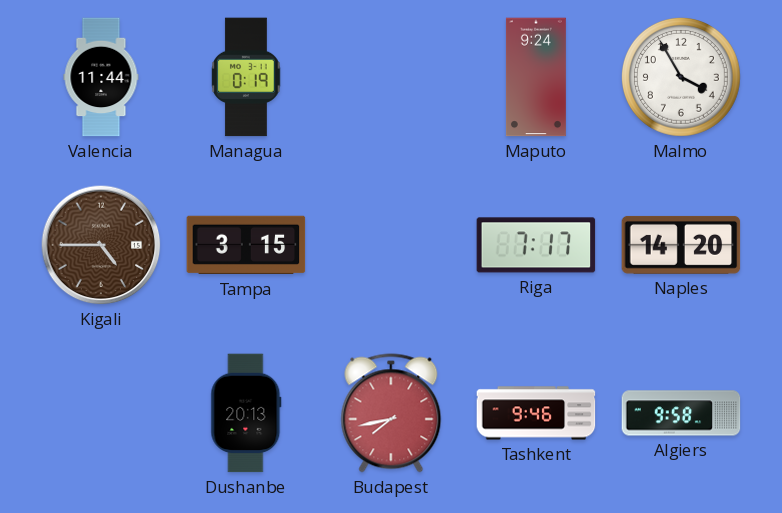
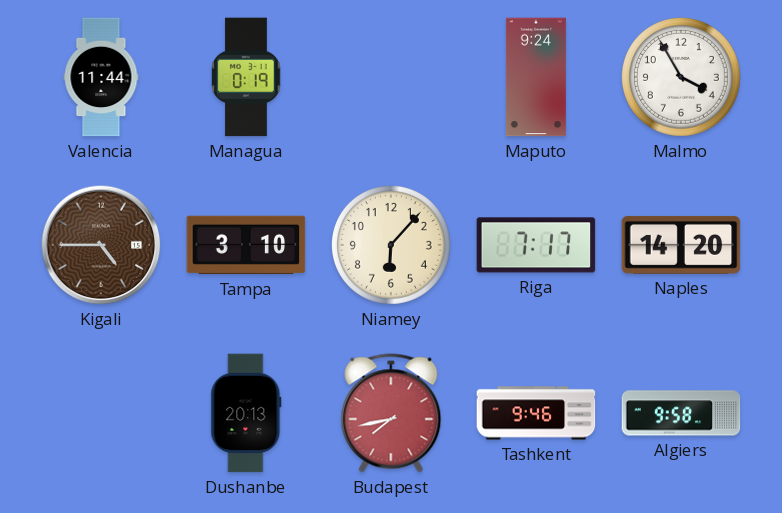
Tampa: 3:15 -> 3:10 (246, 245)
Niamey: none -> 6:07 (391, 245)
